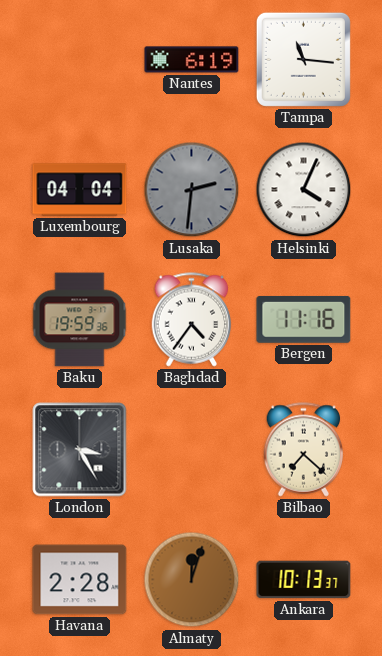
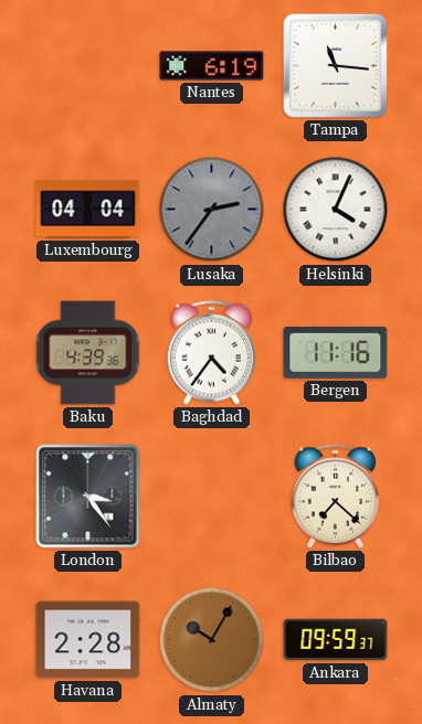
Lusaka: 2:31 -> 2:36 (212, 210)
Baku: 19:59 -> 4:39 (88, 353)
London: 3:25 -> 3:24 (88, 497)
Almaty: 12:03 -> 10:05 (212, 640)
Ankara: 10:13 -> 09:59 (336, 640)
